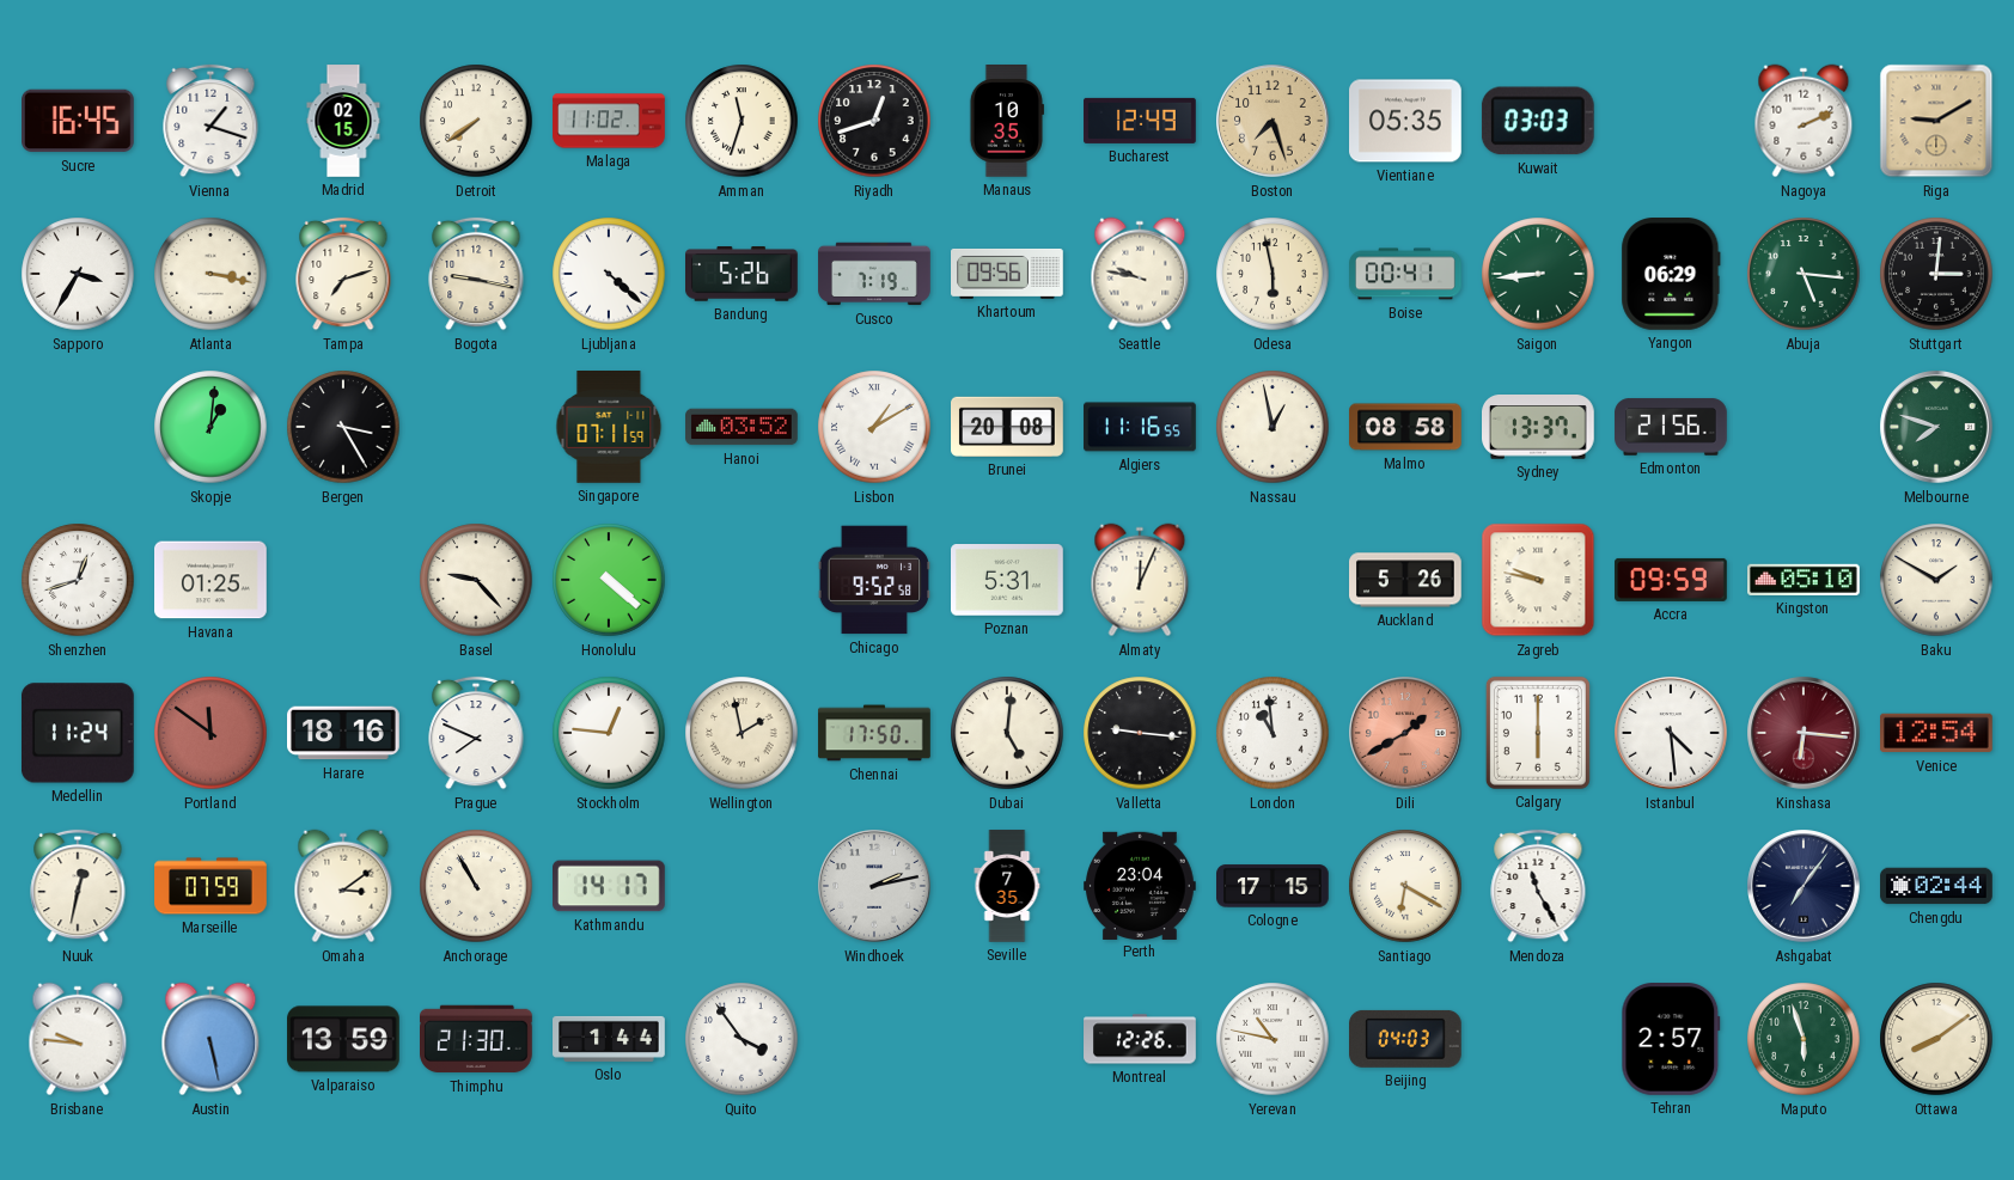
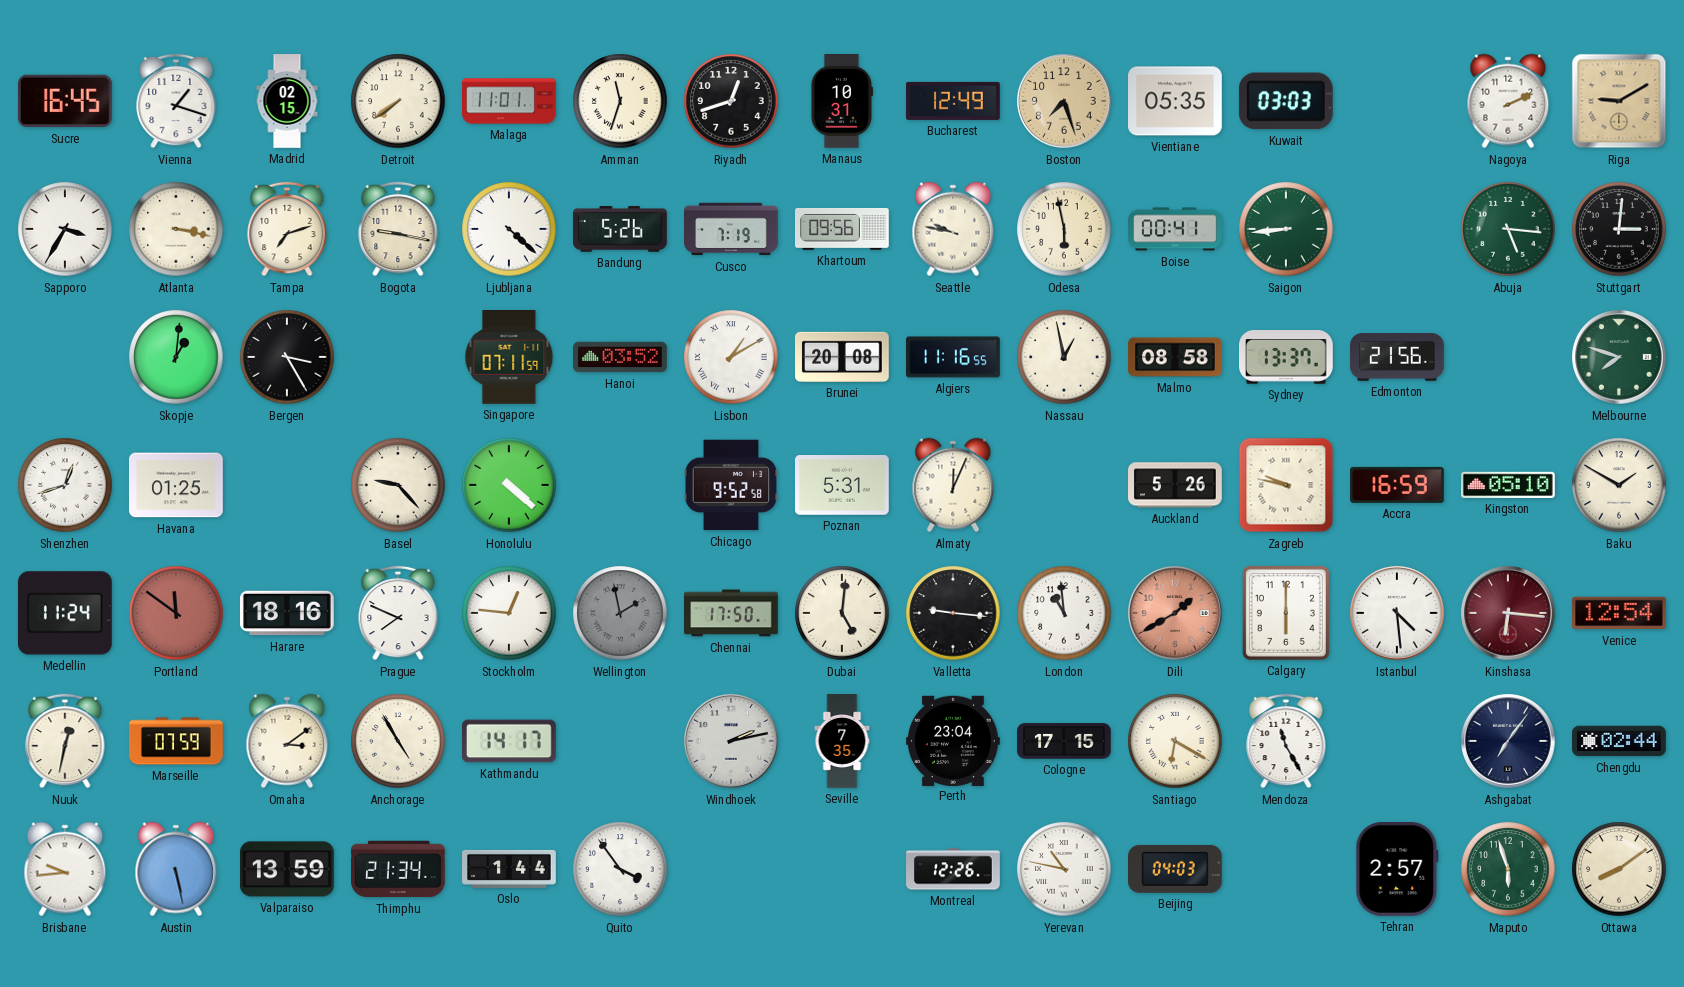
Malaga: 11:02 -> 11:01 (509, 101)
Manaus: 10:35 -> 10:31 (841, 102)
Yangon: 06:29 -> none (1671, 275)
Accra: 09:59 -> 16:59 (1397, 485)
Wellington dial: cream -> grey (620, 613)
Anchorage: 10:55 -> 4:55 (398, 741)
Brisbane: 9:46 -> 9:44 (65, 869)
Thimphu: 21:30 -> 21:34 (399, 869)
